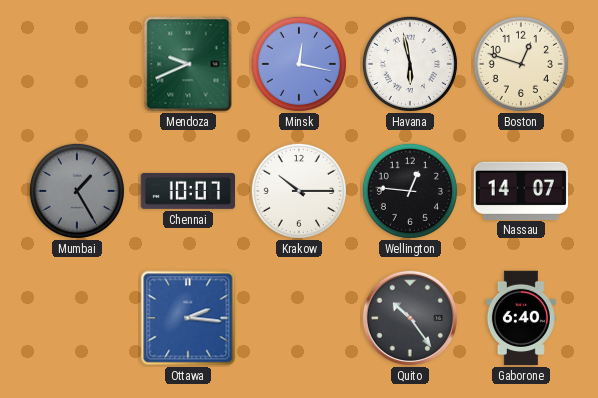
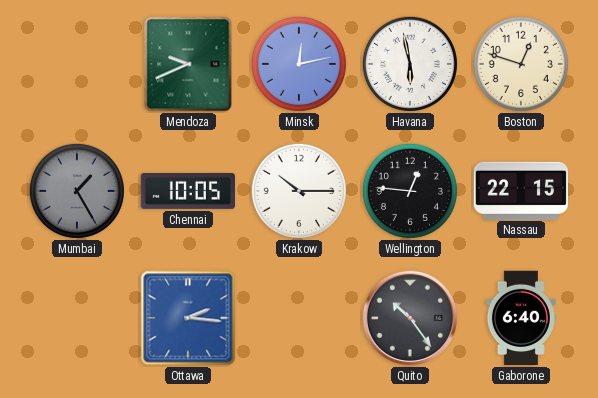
Minsk: 12:17 -> 12:13 (299, 64)
Chennai: 10:07 -> 10:05 (187, 191)
Nassau: 14:07 -> 22:15 (520, 190)
